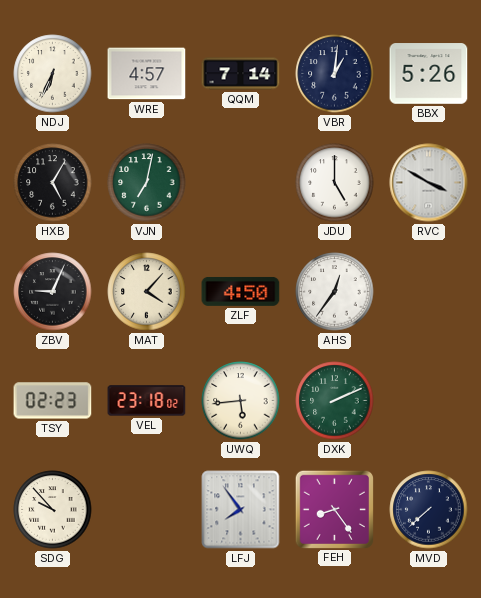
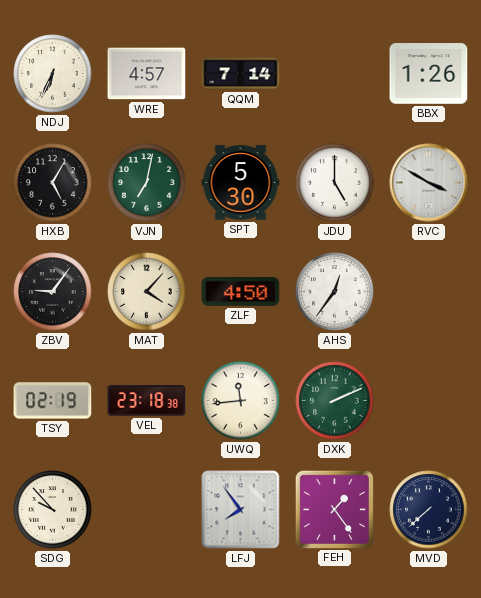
VBR: 1:01 -> none (335, 74)
BBX: 5:26 -> 1:26 (429, 74)
SPT: none -> 5:30 (241, 183)
ZBV: 9:04 -> 9:06 (53, 292)
TSY: 02:23 -> 02:19 (53, 401)
VEL: 23:18:02 -> 23:18:38 (147, 401)
UWQ: 5:44 -> 11:44 (241, 401)
FEH: 8:24 -> 1:24 (334, 509)
